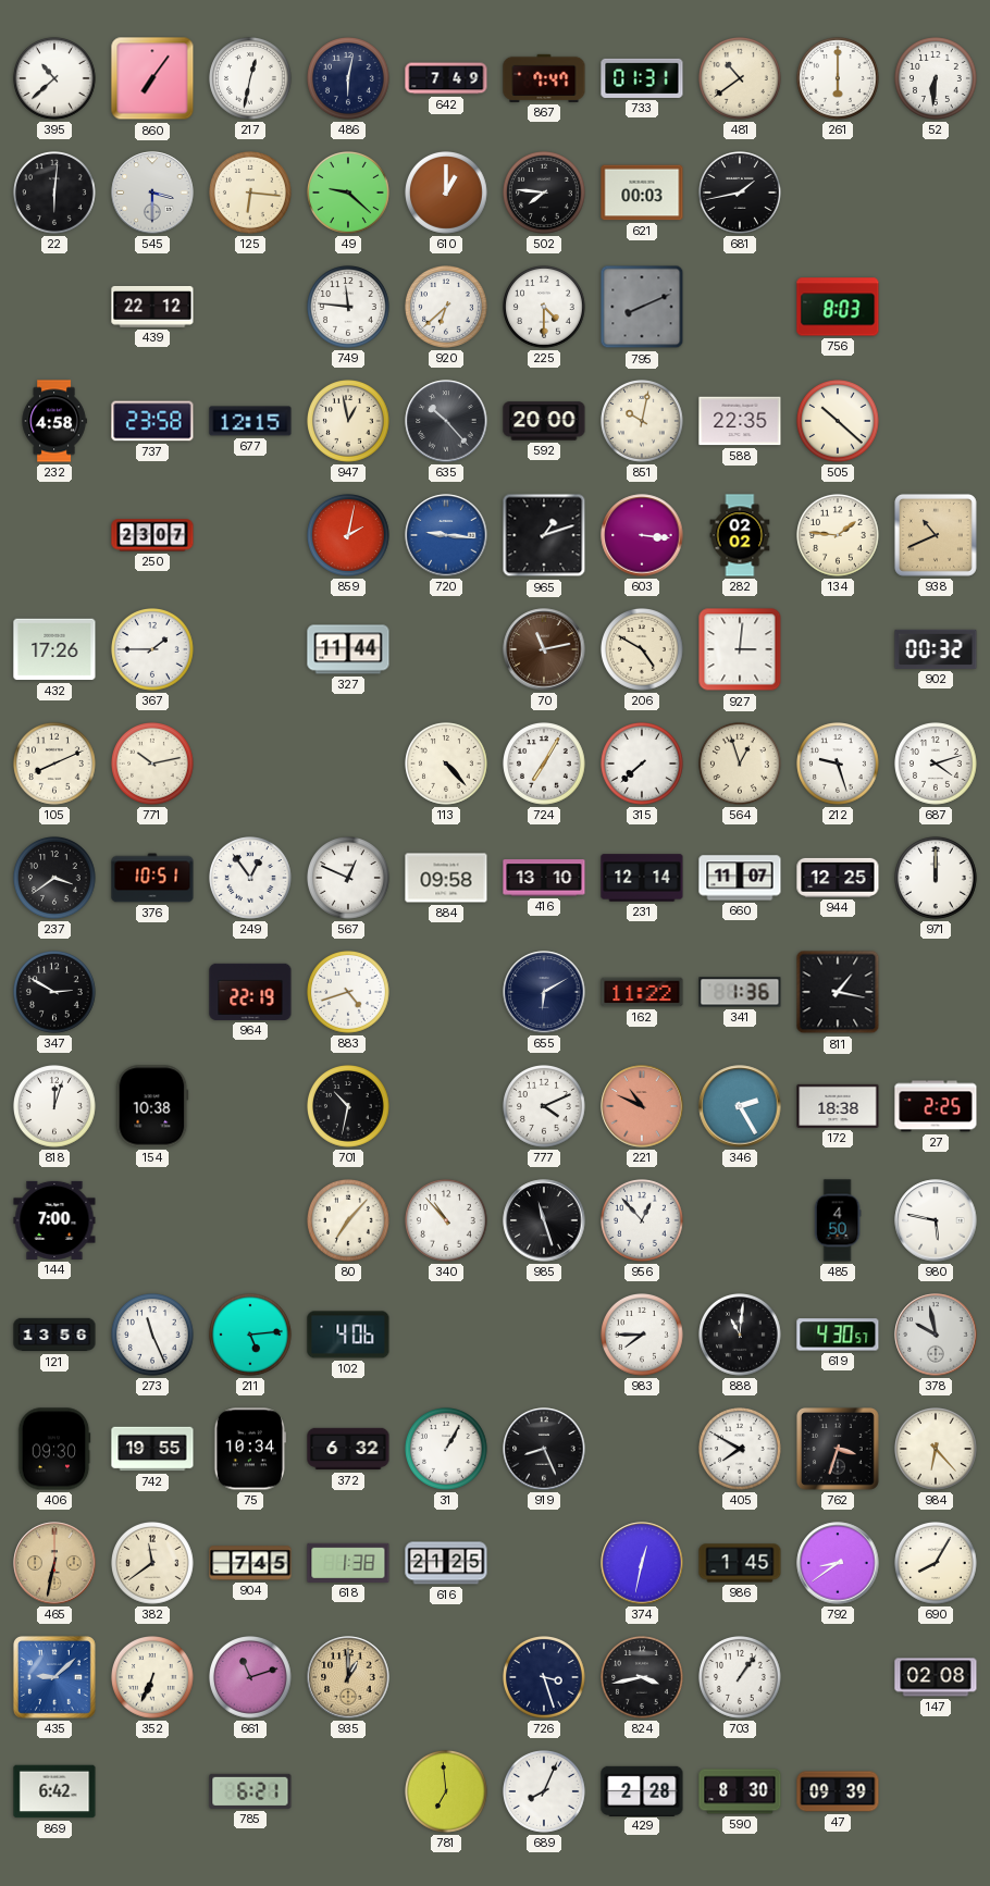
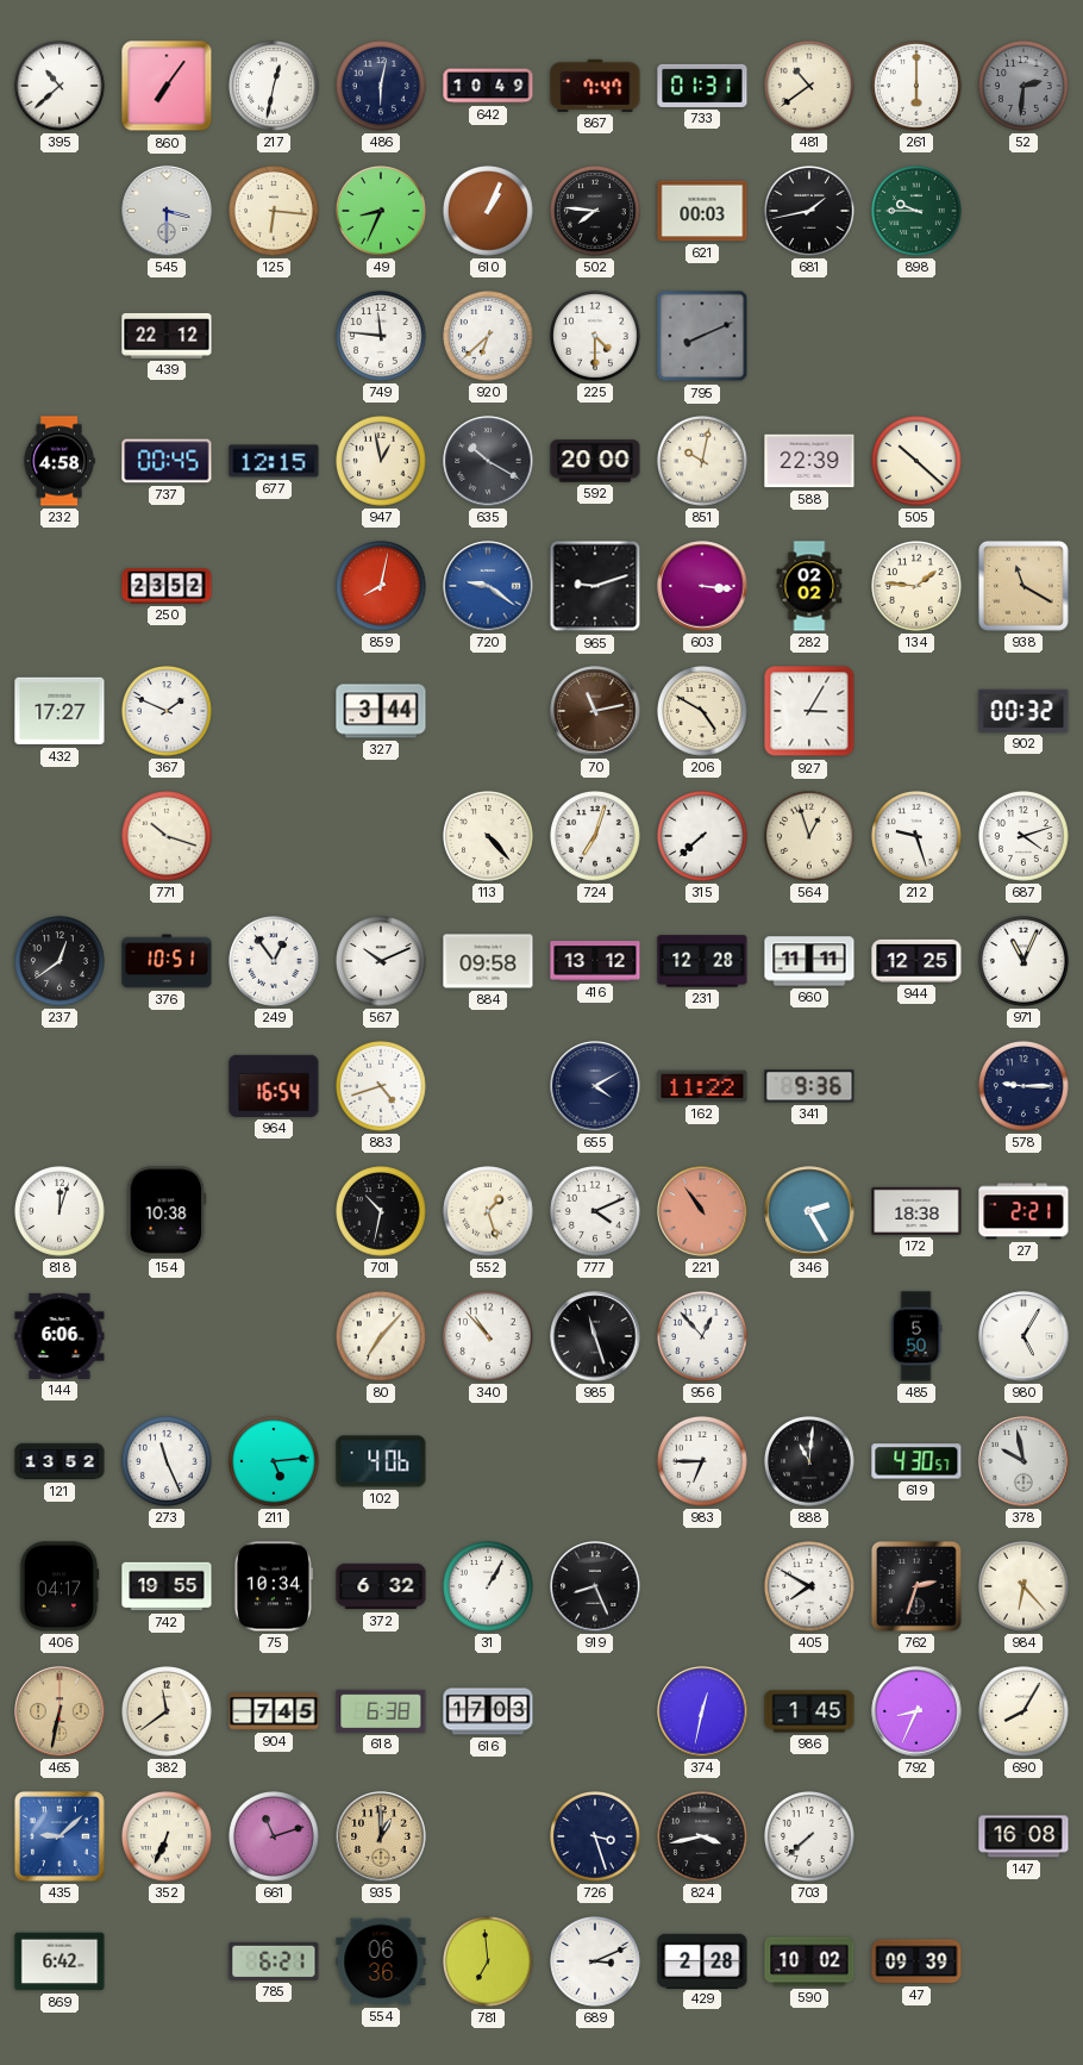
642: 7:49 -> 10:49 (488, 86)
52: 6:31 -> 2:31 (1025, 87)
52 dial: white -> grey (1025, 87)
22: 6:01 -> none (55, 194)
49: 9:22 -> 8:34 (382, 212)
610: 1:00 -> 1:04 (489, 212)
898: none -> 9:45 (918, 212)
756: 8:03 -> none (838, 307)
737: 23:58 -> 00:45 (167, 461)
635: 10:23 -> 10:20 (488, 461)
588: 22:35 -> 22:39 (809, 461)
250: 23:07 -> 23:52 (167, 586)
859: 2:02 -> 8:02 (382, 587)
720: 9:16 -> 9:21 (488, 586)
965: 1:12 -> 9:12 (595, 586)
938: 10:41 -> 11:20 (1023, 586)
432: 17:26 -> 17:27 (60, 711)
367: 1:45 -> 1:49 (168, 712)
327: 11:44 -> 3:44 (381, 711)
927: 3:01 -> 3:05 (809, 711)
105: 8:11 -> none (55, 765)
771: 10:13 -> 10:18 (168, 837)
724: 7:05 -> 7:03 (596, 837)
237: 3:39 -> 12:39 (61, 962)
567: 12:49 -> 10:11 (382, 962)
416: 13:10 -> 13:12 (595, 961)
231: 12:14 -> 12:28 (702, 961)
660: 11:07 -> 11:11 (809, 961)
971: 12:00 -> 11:04 (1025, 962)
347: 2:50 -> none (55, 993)
964: 22:19 -> 16:54 (274, 1086)
655: 6:10 -> 4:10 (595, 1086)
341: 1:36 -> 9:36 (809, 1086)
811: 1:17 -> none (838, 992)
578: none -> 9:15 (1025, 1087)
552: none -> 1:27 (489, 1212)
221: 10:49 -> 10:54 (702, 1211)
27: 2:25 -> 2:21 (1023, 1211)
144: 7:00 -> 6:06 (60, 1336)
485: 4:50 -> 5:50 (916, 1336)
980: 5:47 -> 5:05 (1023, 1336)
121: 13:56 -> 13:52 (60, 1461)
983: 7:45 -> 6:45 (703, 1462)
406: 09:30 -> 04:17 (60, 1586)
762: 3:33 -> 2:33 (916, 1586)
618: 1:38 -> 6:38 (381, 1711)
616: 21:25 -> 17:03 (488, 1711)
792: 8:39 -> 8:34 (916, 1711)
703: 1:06 -> 7:38 (810, 1838)
147: 02:08 -> 16:08 (1023, 1836)
554: none -> 06:36 (381, 1961)
689: 8:04 -> 3:11 (596, 1963)
590: 8:30 -> 10:02 (809, 1961)
